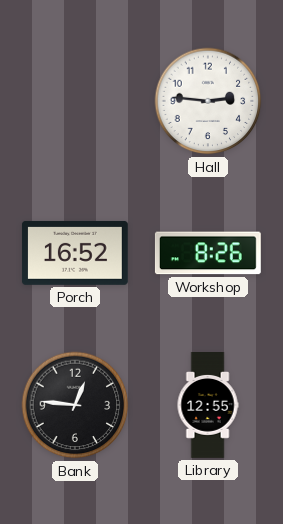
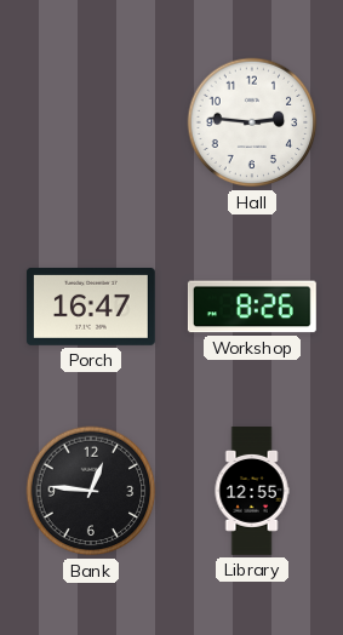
Porch: 16:52 -> 16:47 (91, 307)
